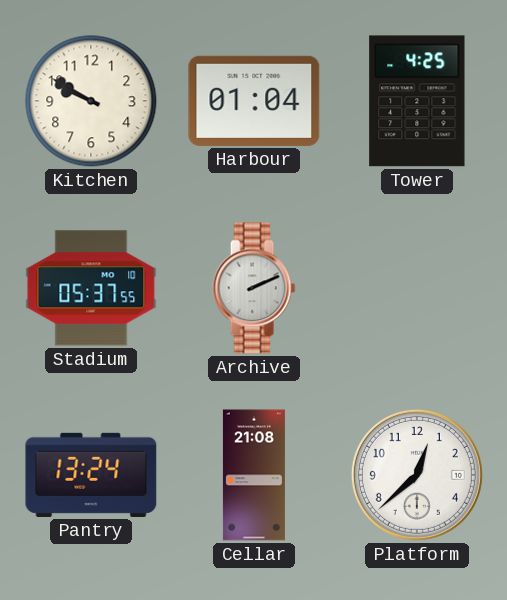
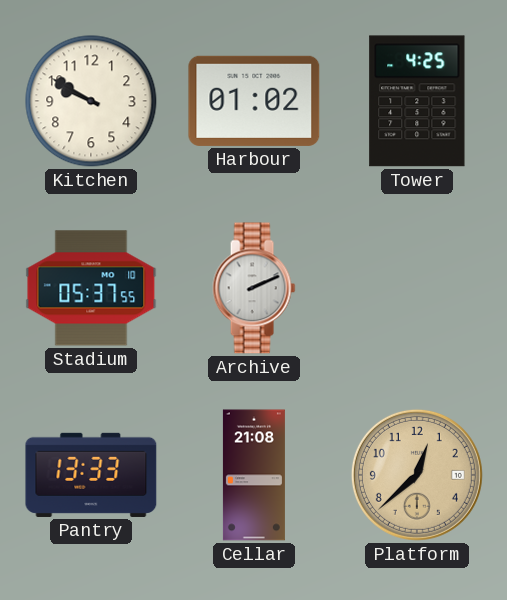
Harbour: 01:04 -> 01:02 (254, 101)
Pantry: 13:24 -> 13:33 (91, 475)
Platform dial: white -> champagne (417, 475)
